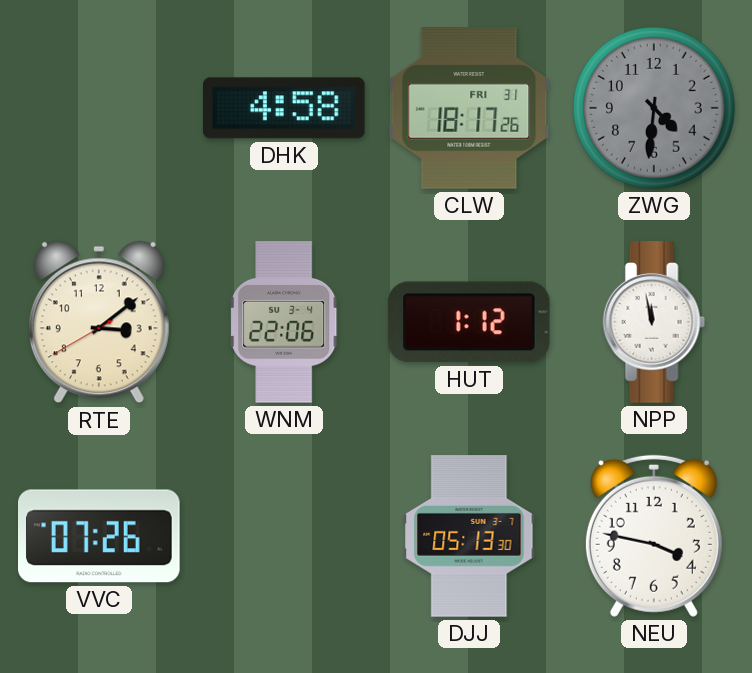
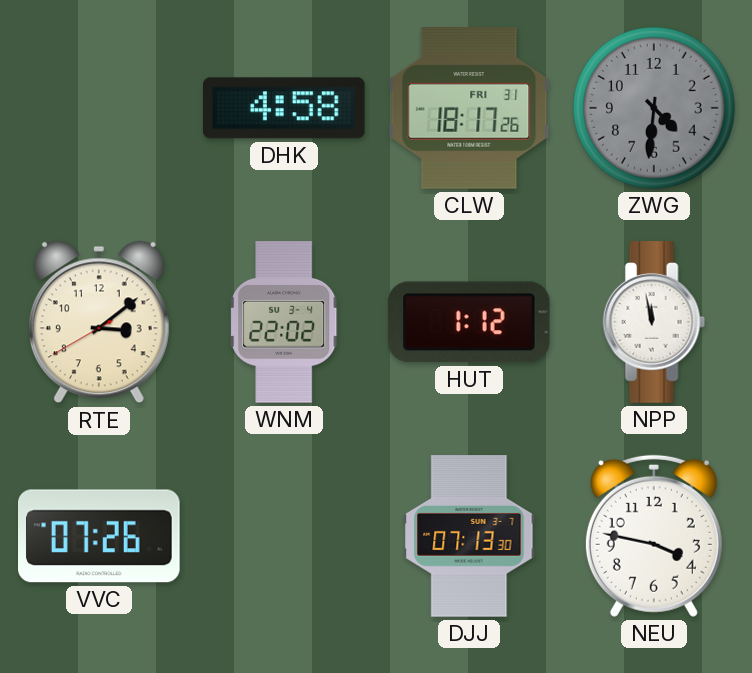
WNM: 22:06 -> 22:02 (284, 322)
DJJ: 05:13 -> 07:13 (469, 536)
